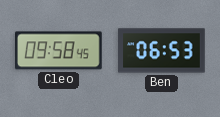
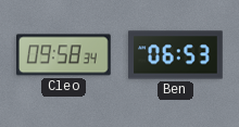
Cleo: 09:58:45 -> 09:58:34 (64, 55)
